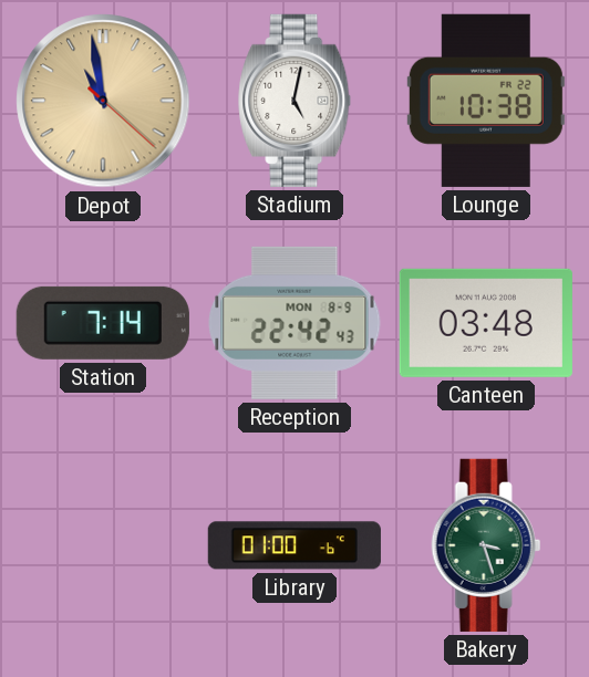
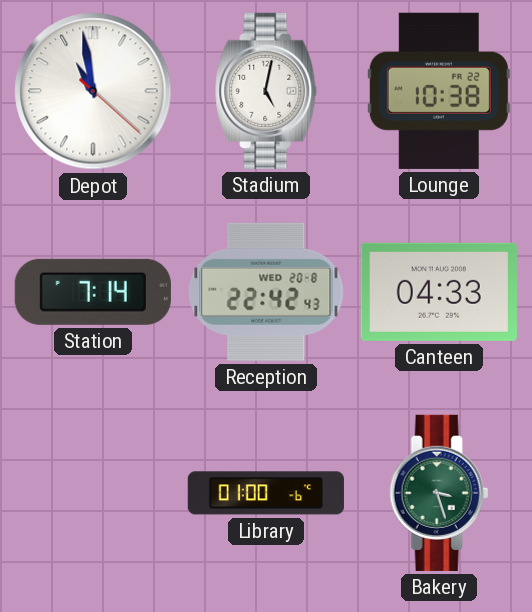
Depot dial: champagne -> white (93, 91)
Reception date: MON 8-9 -> WED 20-8 (266, 292)
Canteen: 03:48 -> 04:33 (439, 292)
